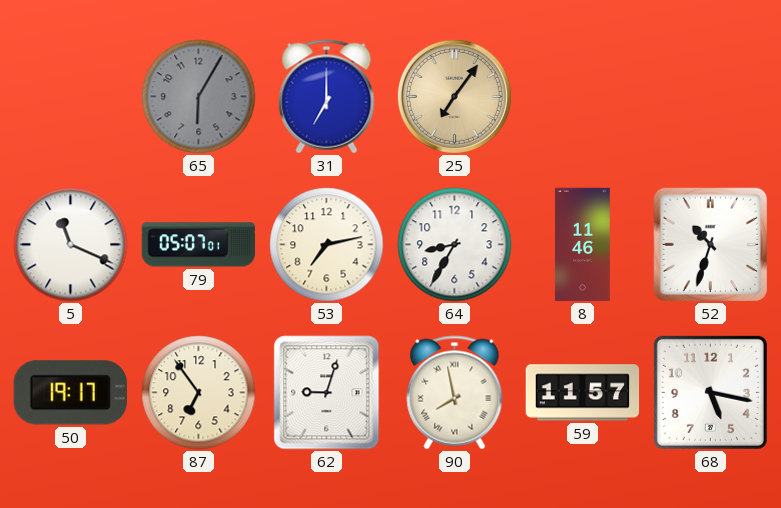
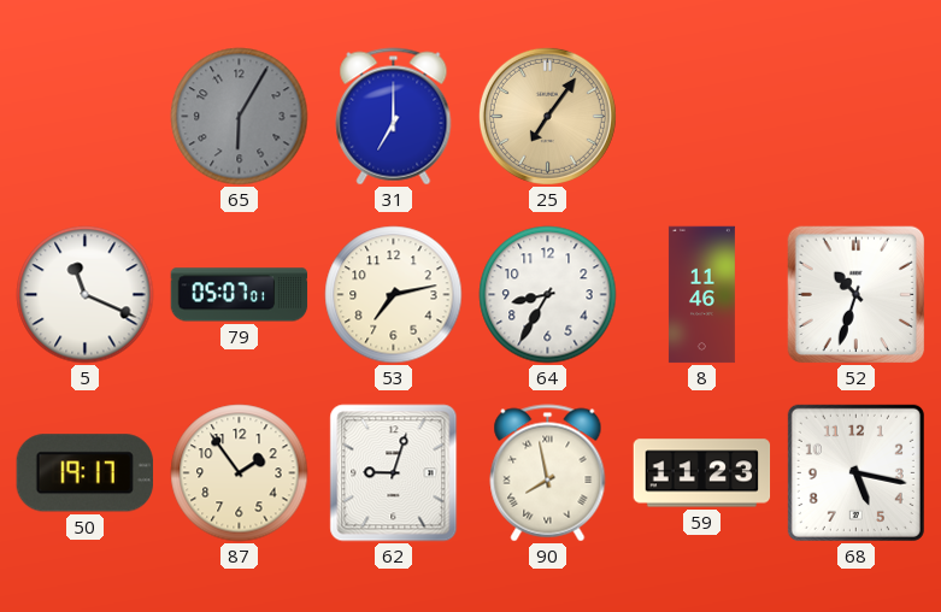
87: 6:54 -> 1:54 (240, 473)
59: 11:57 -> 11:23 (702, 473)
